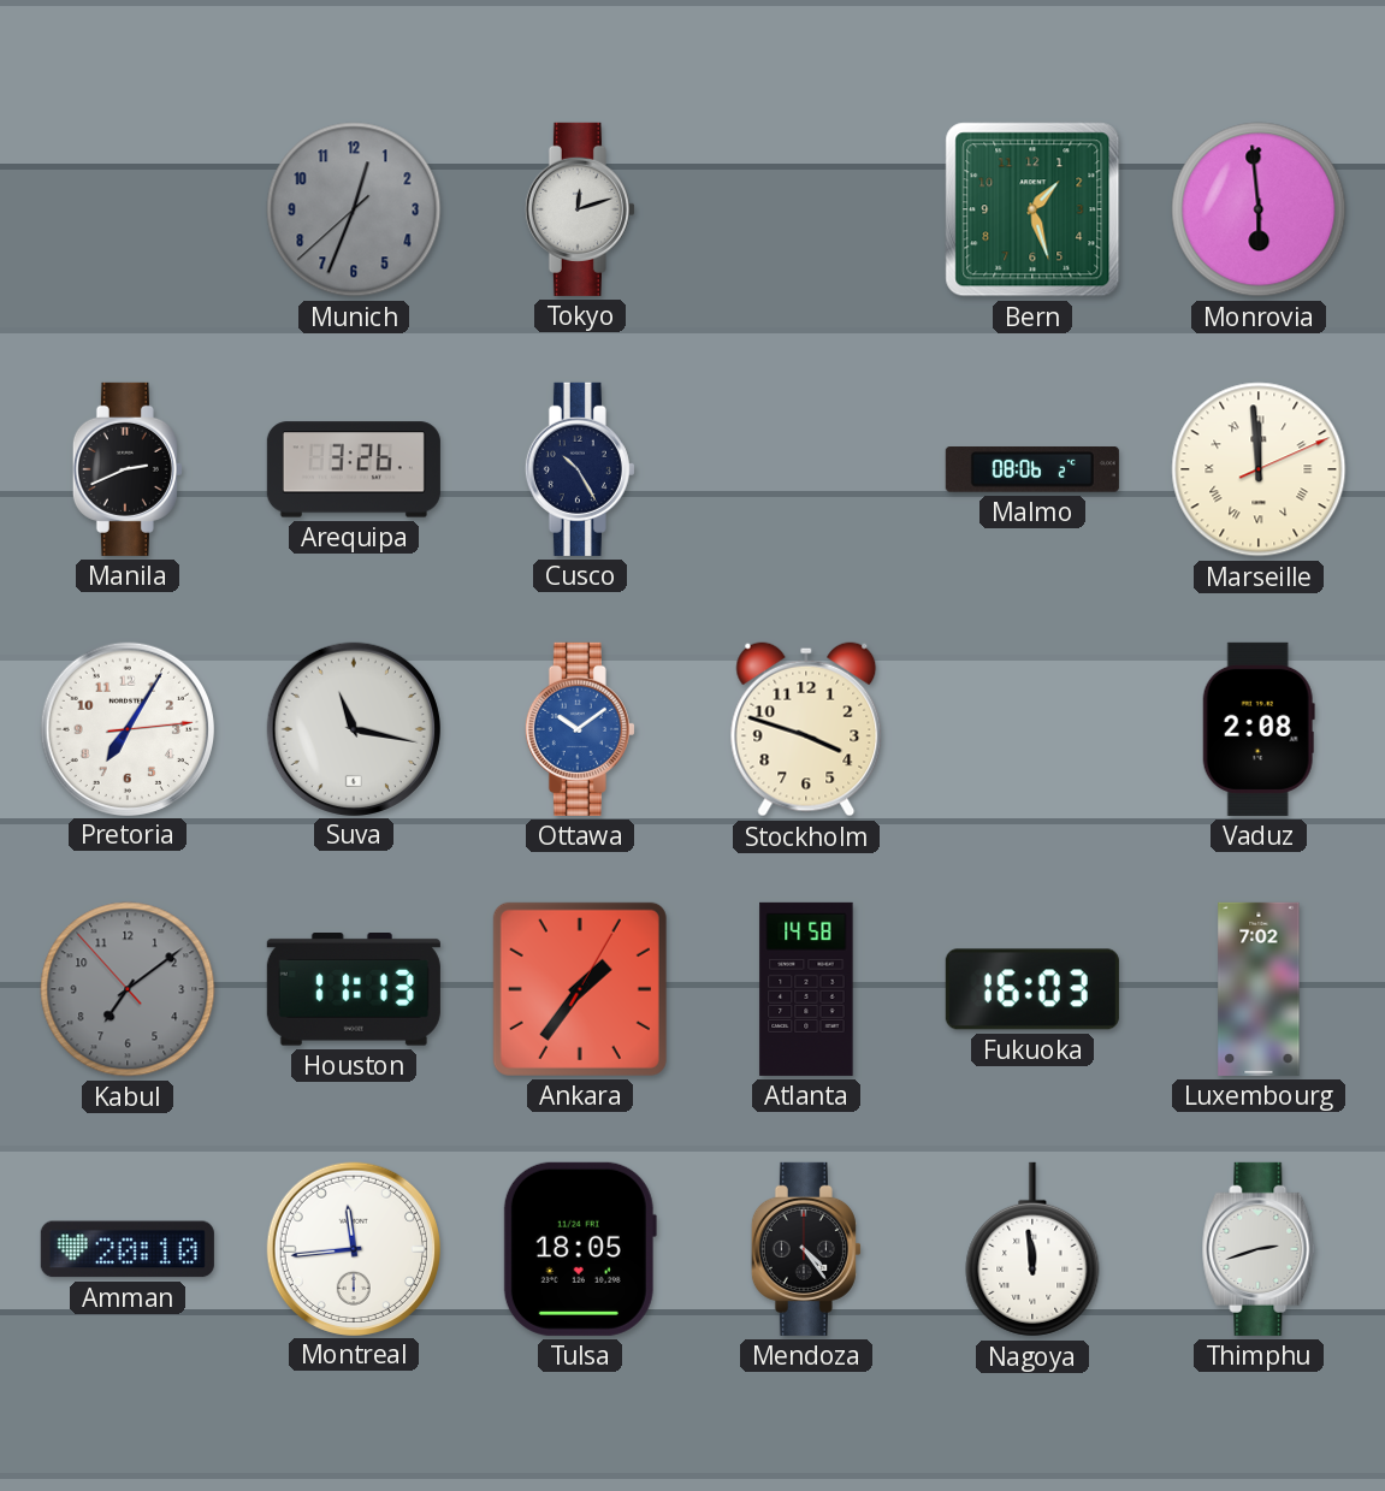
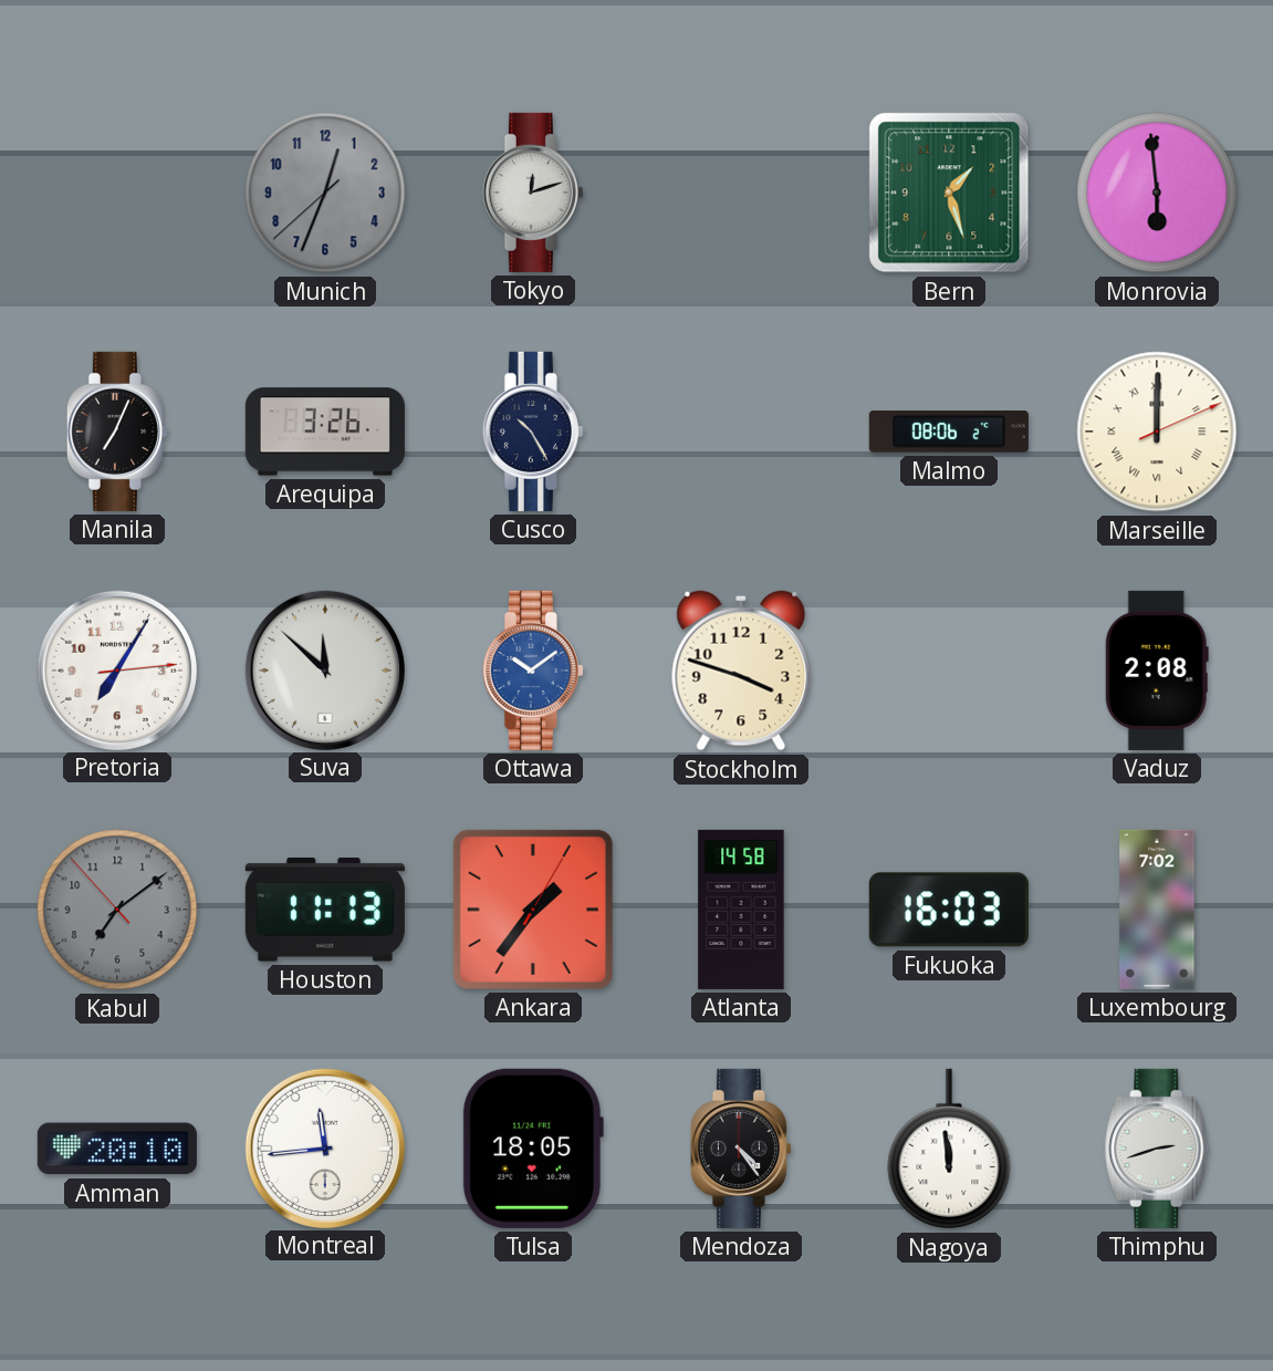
Manila: 2:41 -> 7:04 (117, 432)
Marseille: 11:59 -> 12:00 (1157, 432)
Suva: 11:17 -> 11:52 (324, 669)
